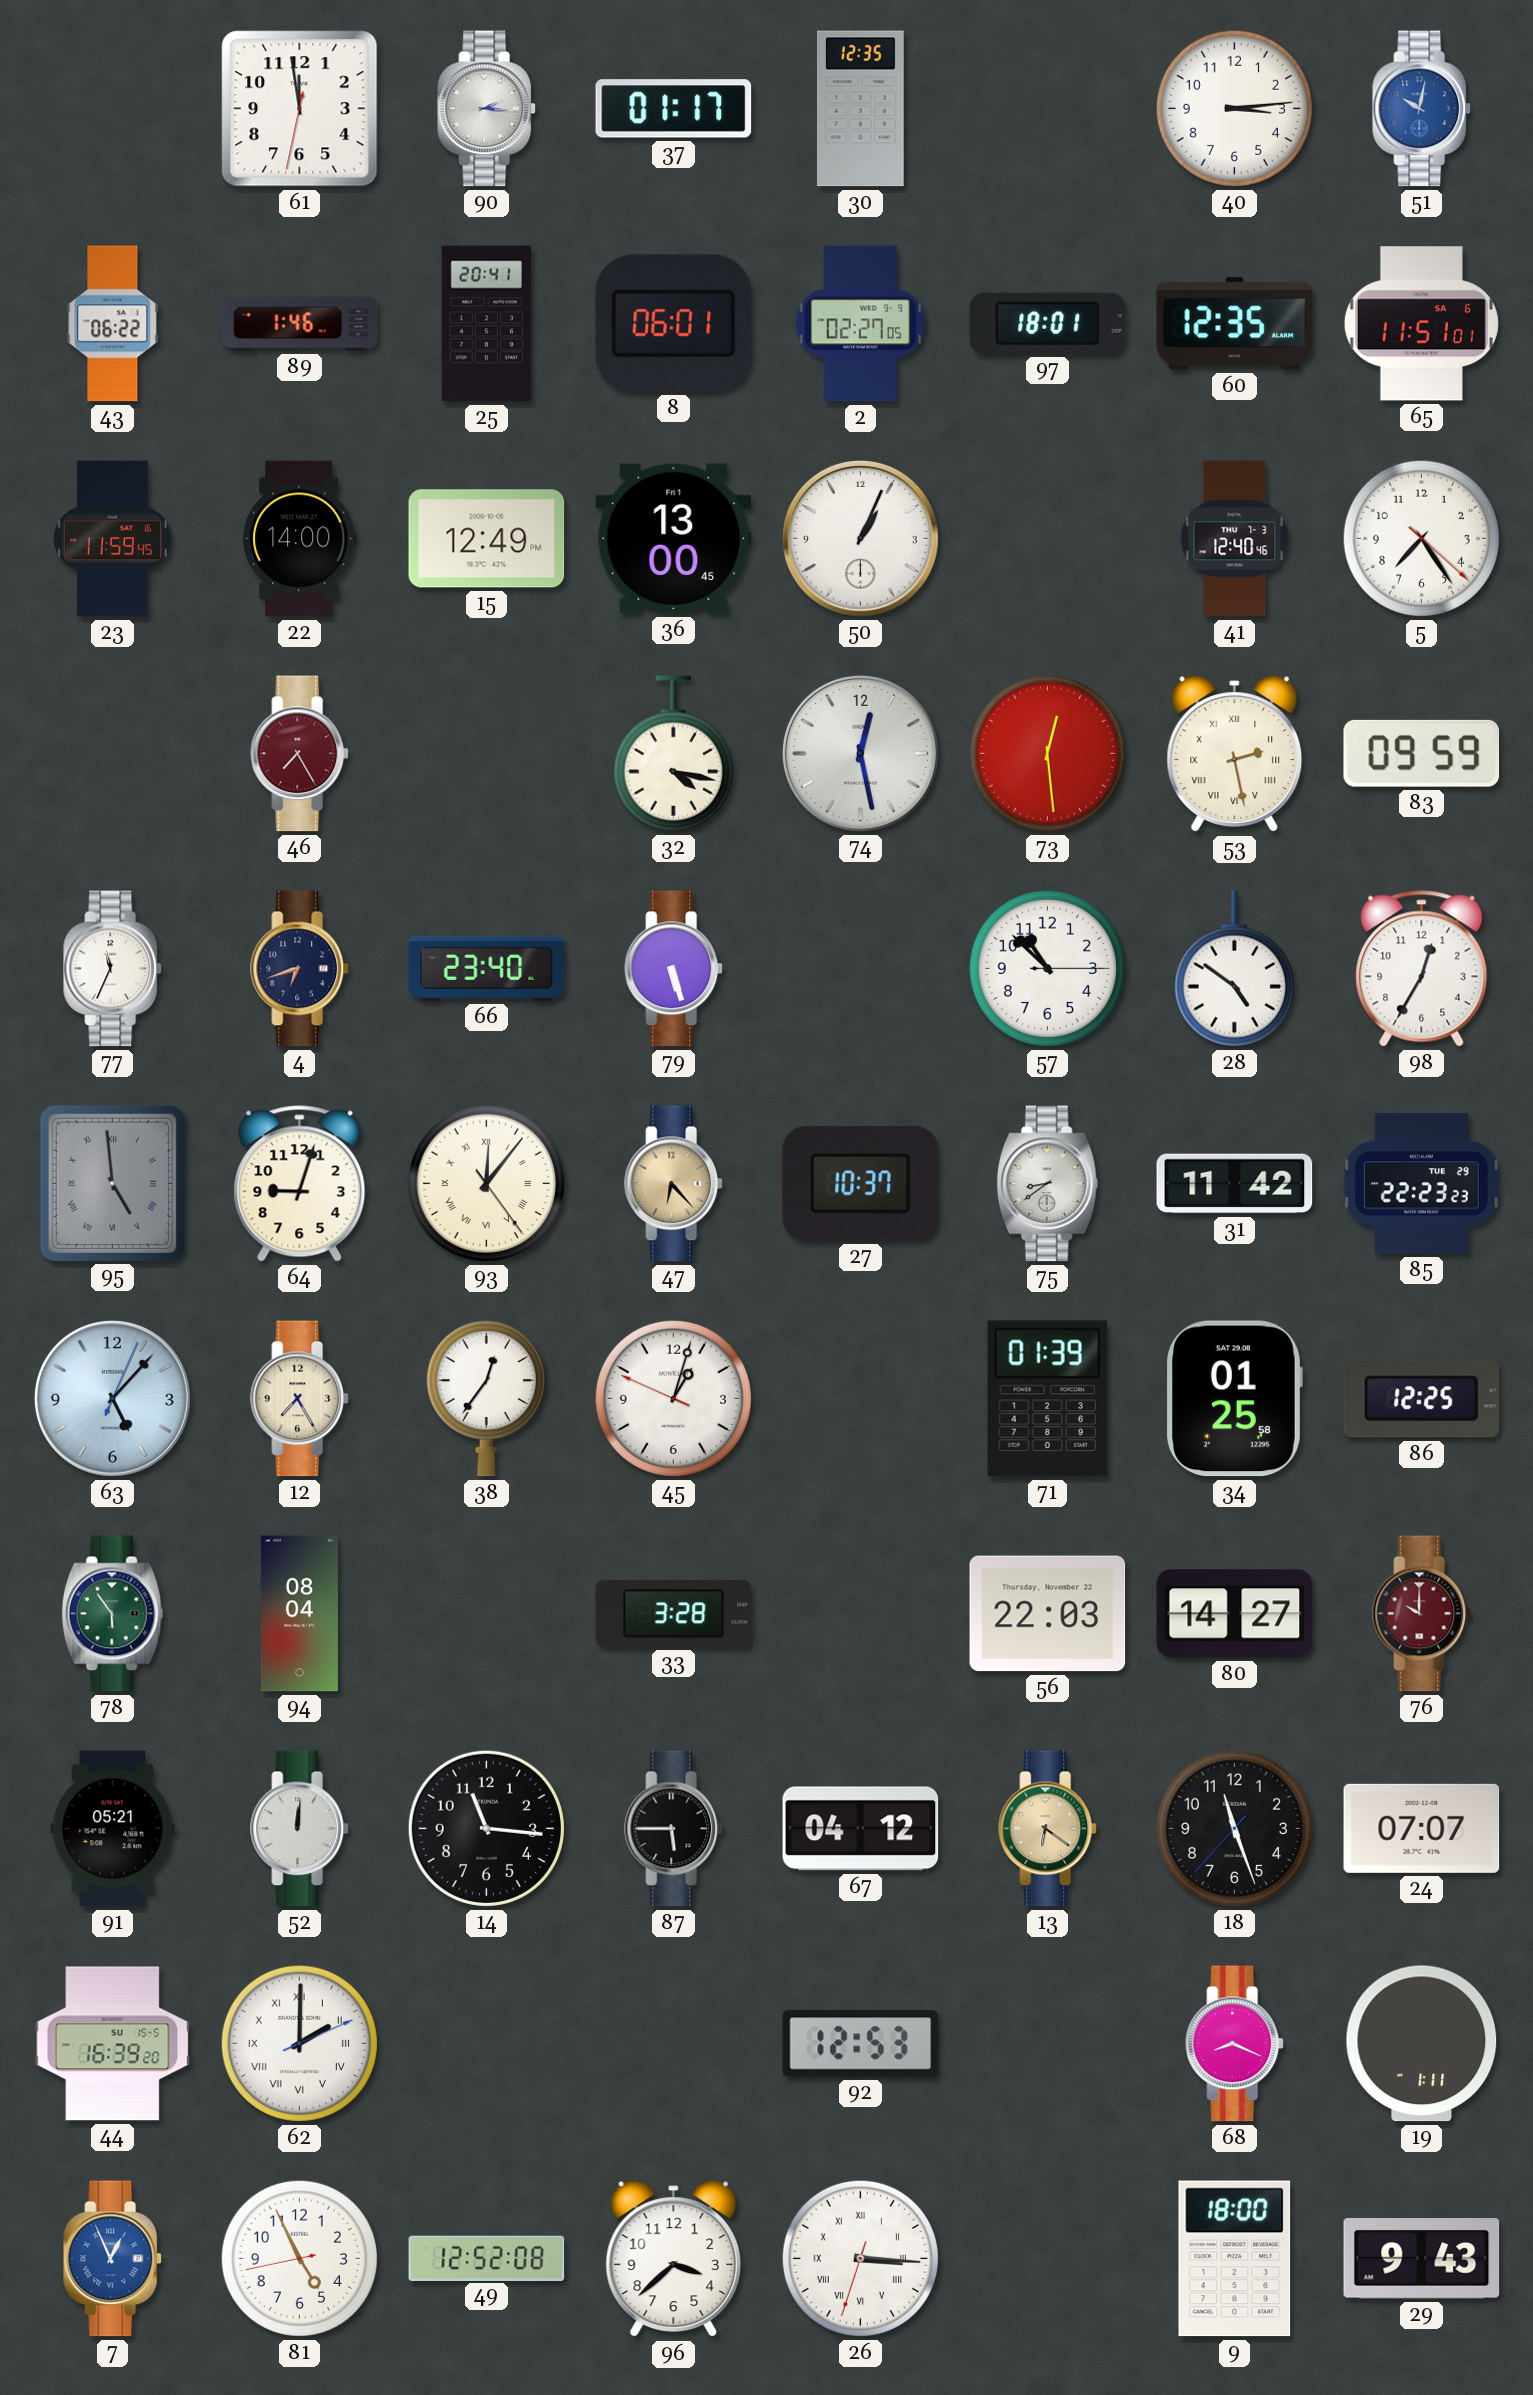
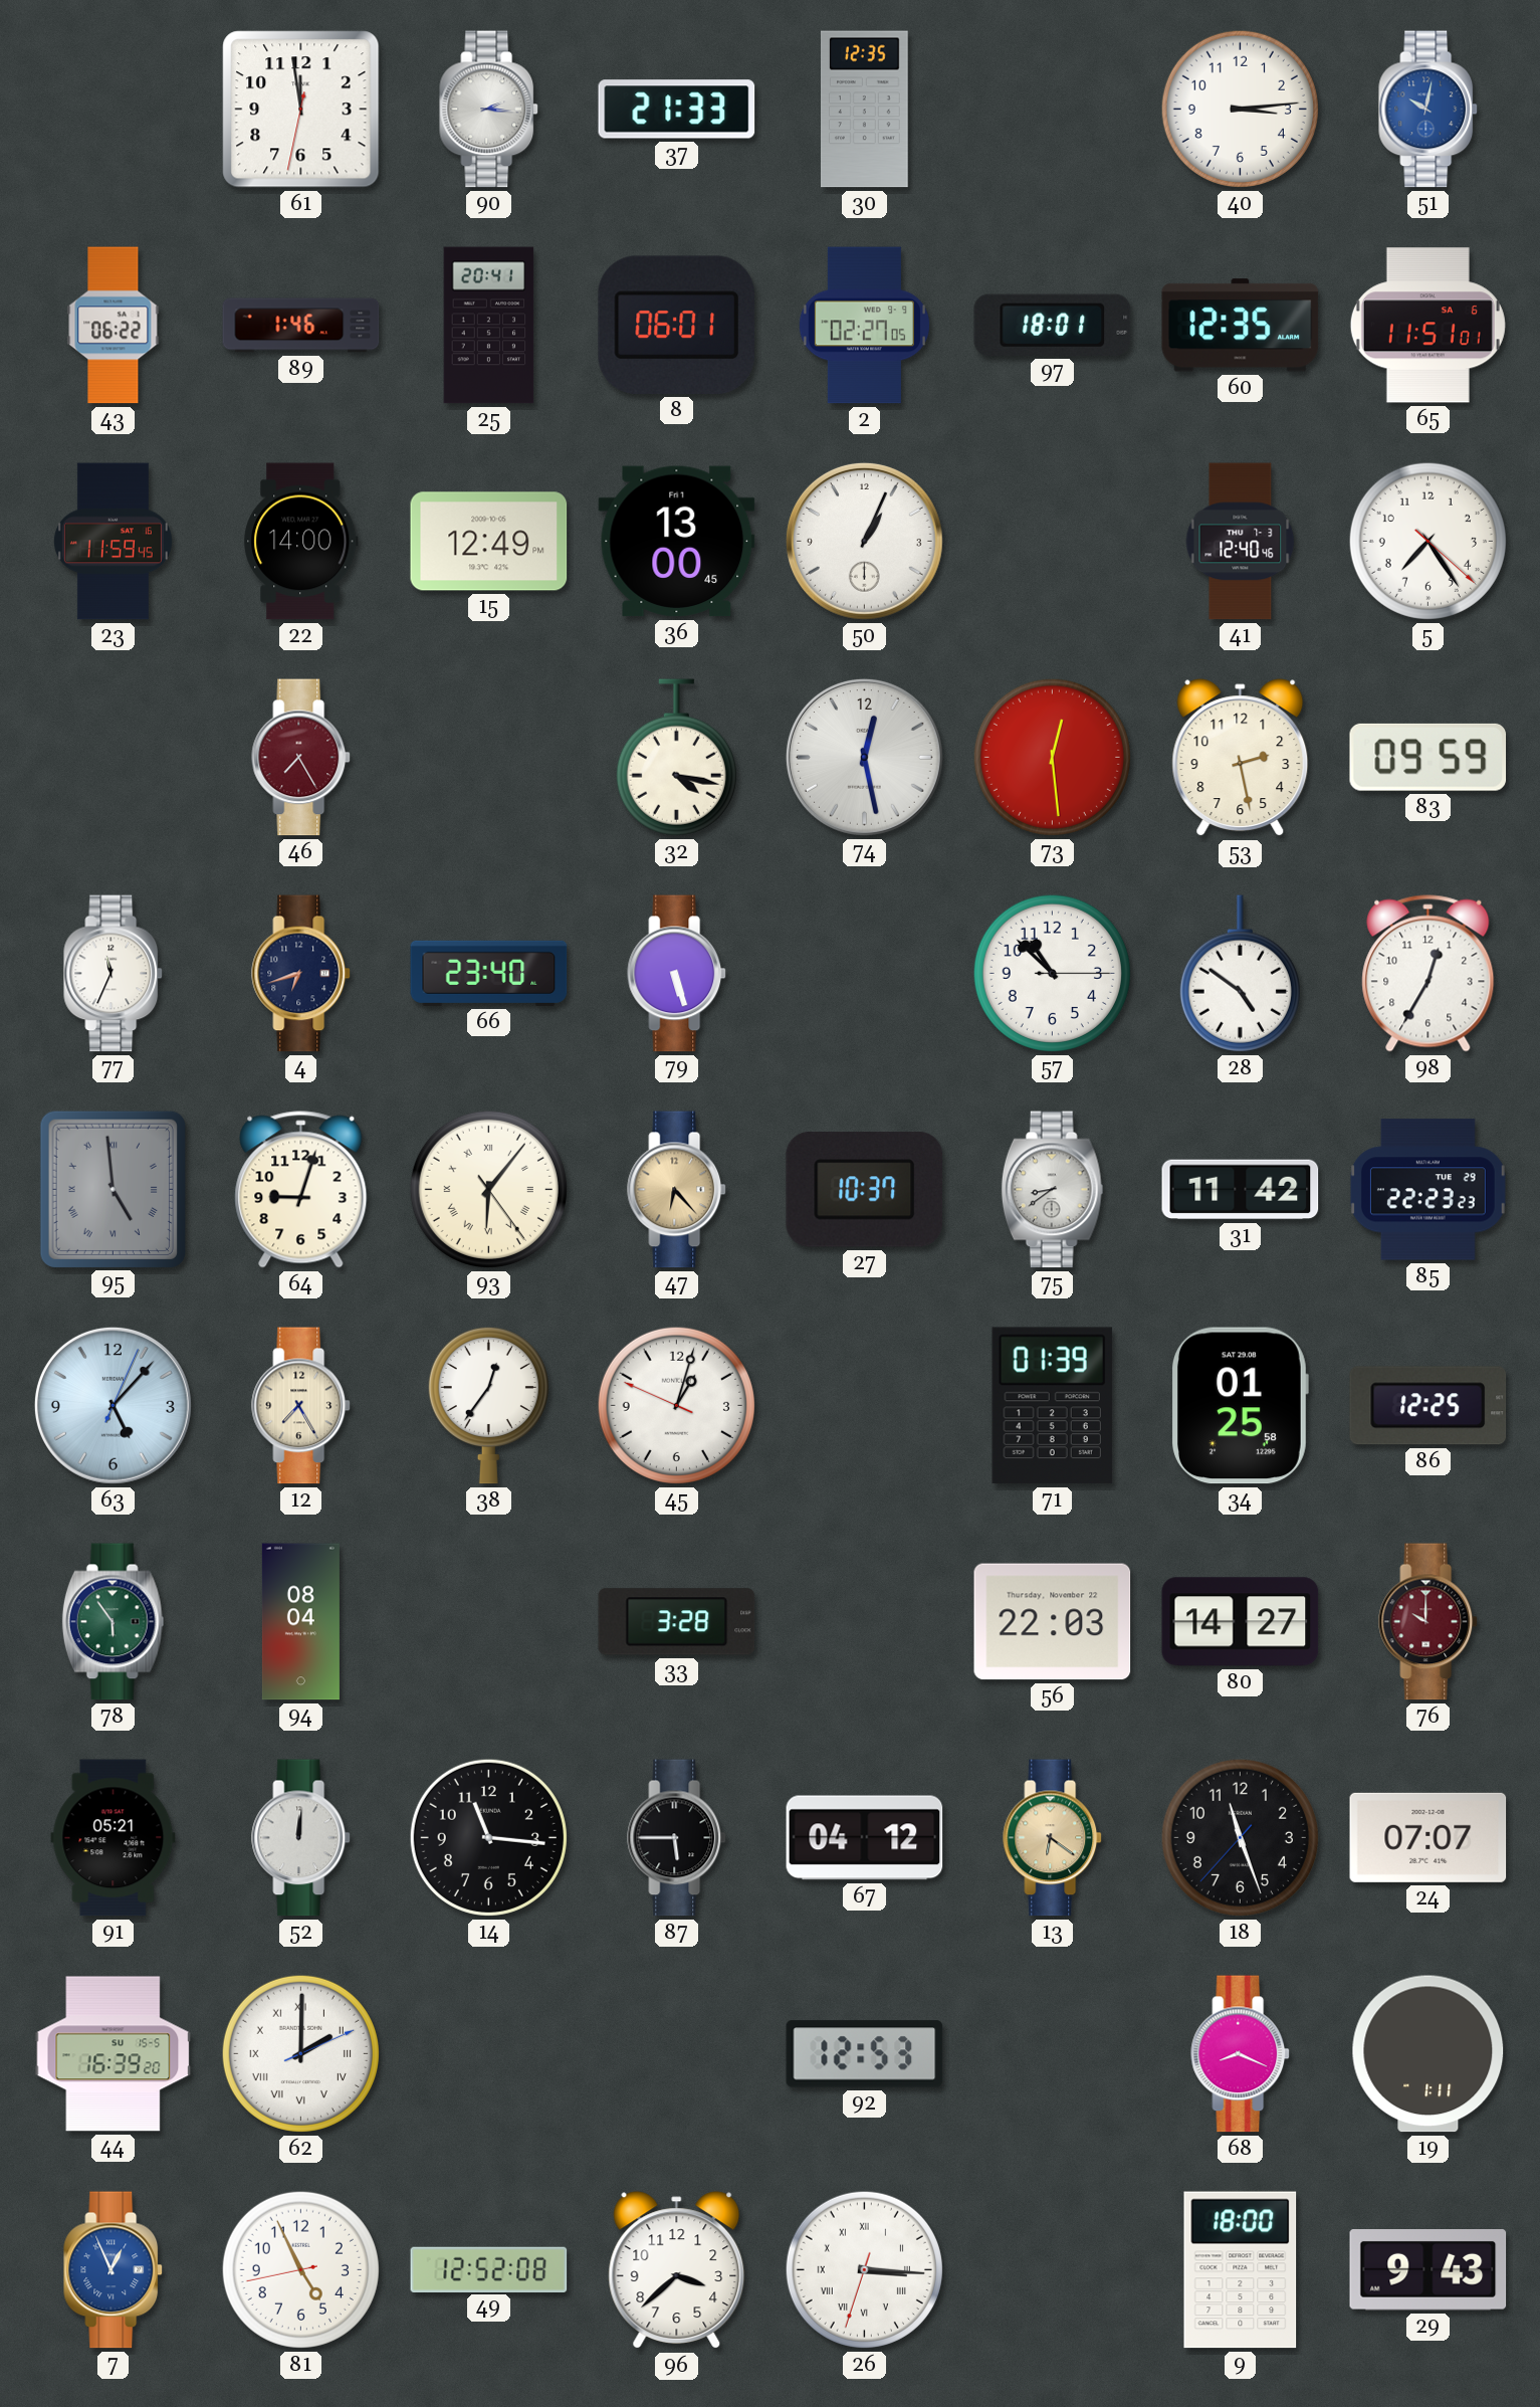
37: 01:17 -> 21:33 (677, 110)
53 numerals: Roman -> Arabic (1241, 758)
93: 12:06 -> 6:06 (488, 1189)
